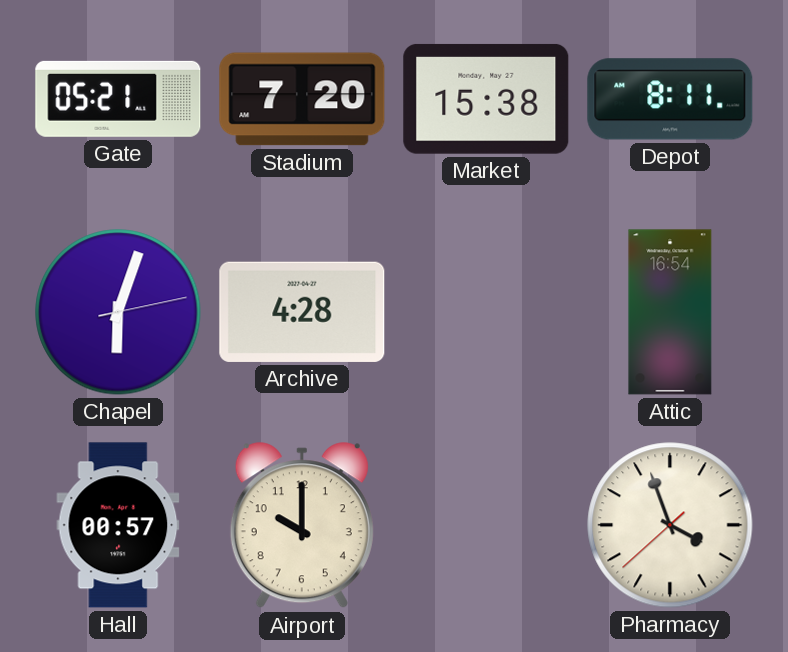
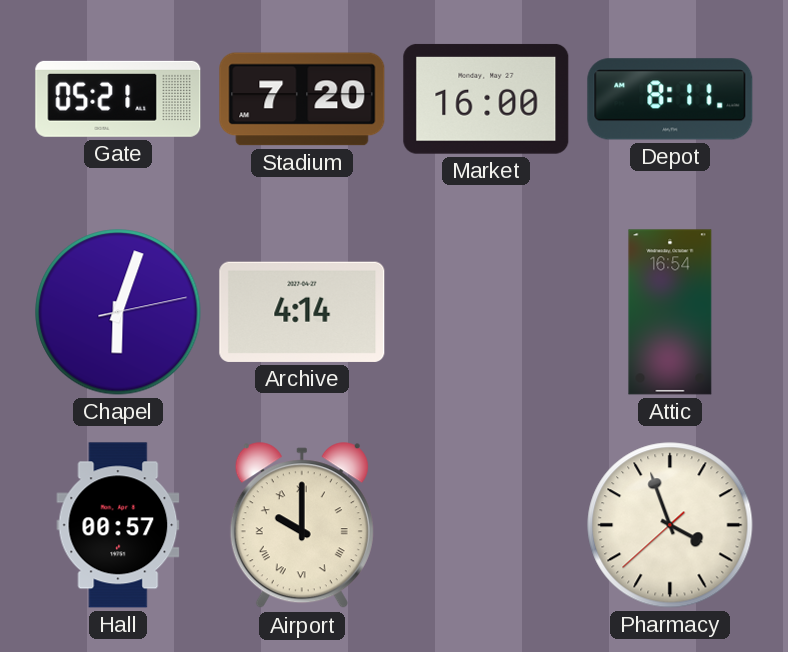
Market: 15:38 -> 16:00 (486, 99)
Archive: 4:28 -> 4:14 (302, 312)
Airport numerals: Arabic -> Roman (302, 526)
